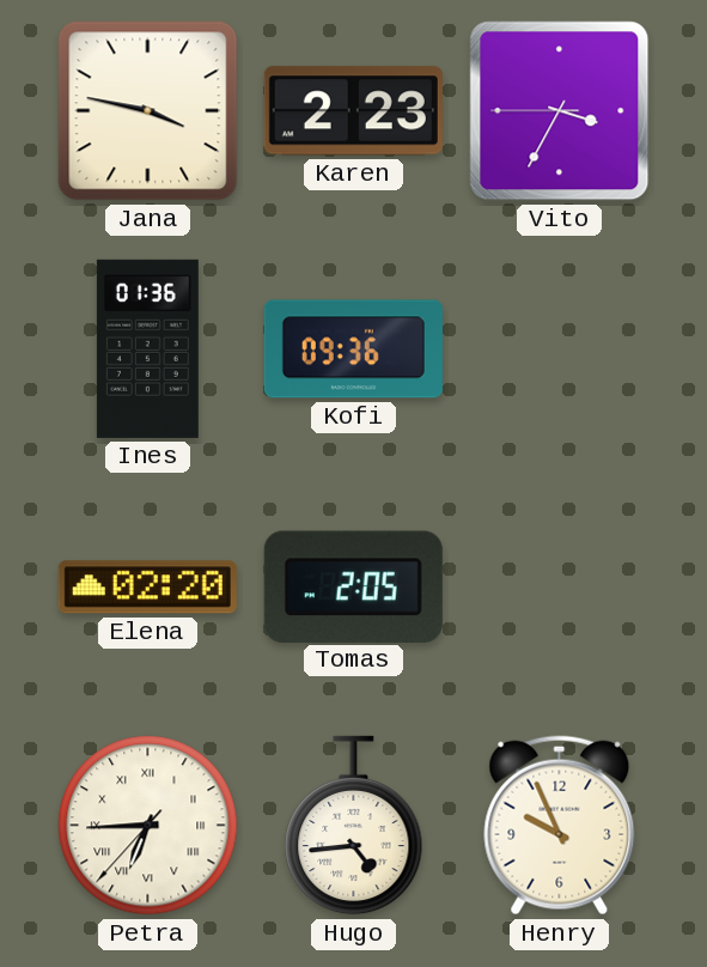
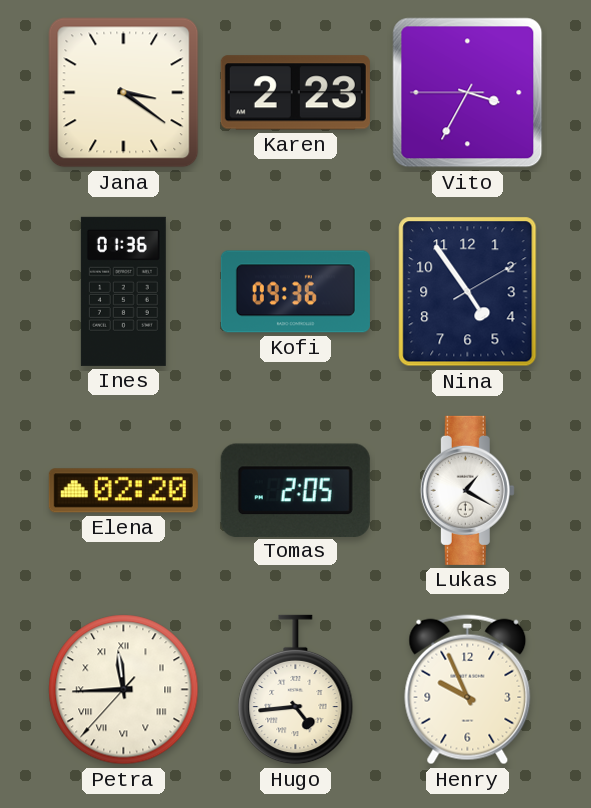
Jana: 3:47 -> 3:21 (124, 93)
Nina: none -> 4:54 (468, 292)
Lukas: none -> 1:20 (467, 490)
Petra: 6:44 -> 11:44 (124, 690)
